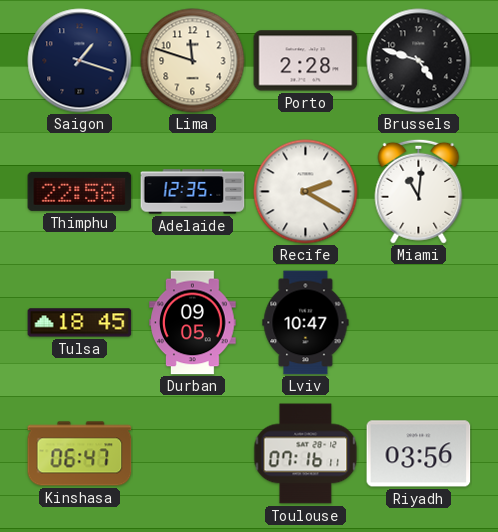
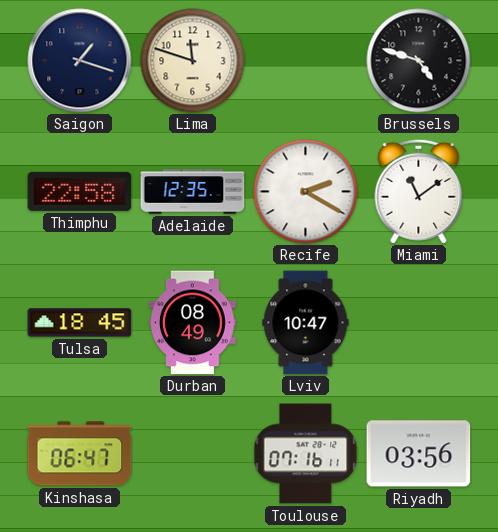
Porto: 2:28 -> none (306, 61)
Miami: 11:01 -> 11:09 (419, 191)
Durban: 09:05 -> 08:49 (193, 323)
